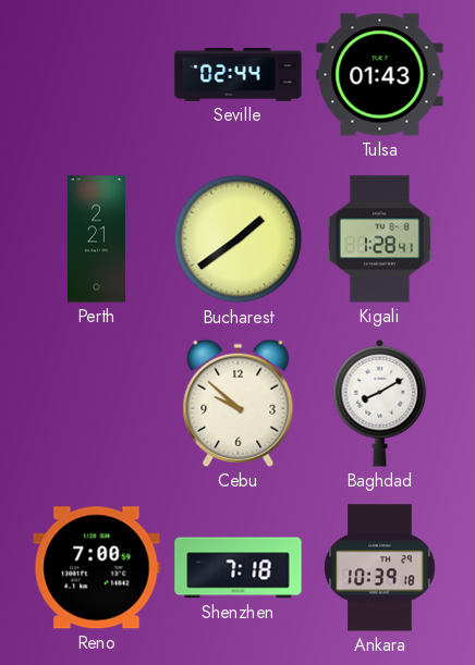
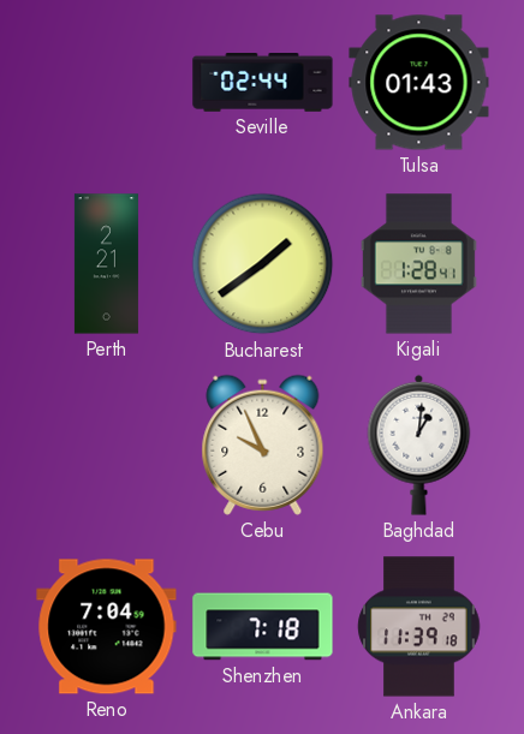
Cebu: 9:52 -> 9:56 (263, 444)
Baghdad: 8:10 -> 1:01 (419, 444)
Reno: 7:00 -> 7:04 (107, 627)
Ankara: 10:39 -> 11:39 (419, 627)
